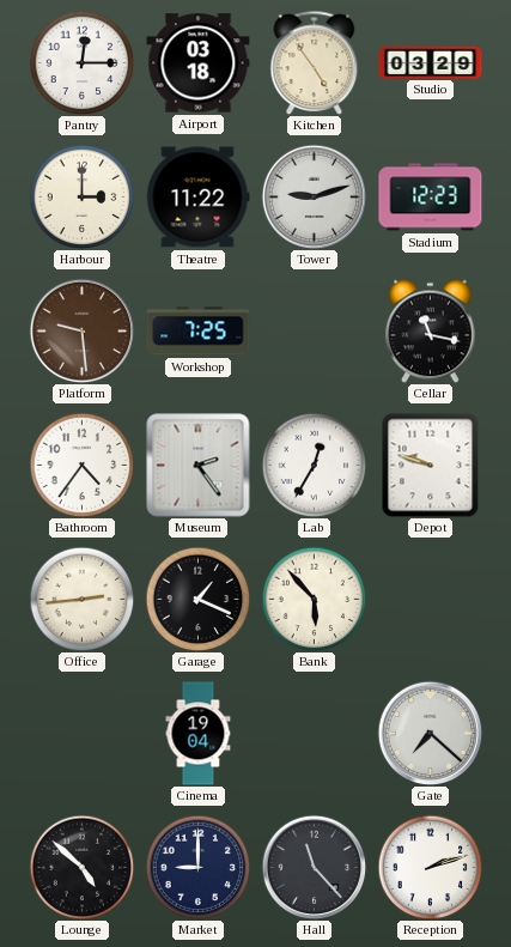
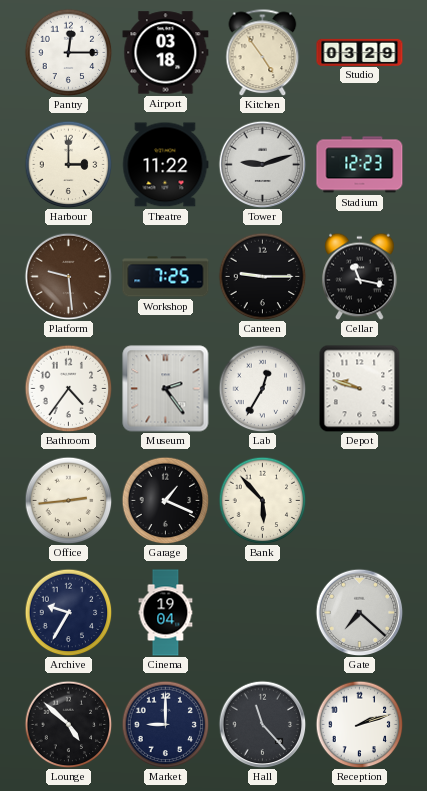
Canteen: none -> 9:15 (262, 276)
Archive: none -> 9:35 (68, 612)
